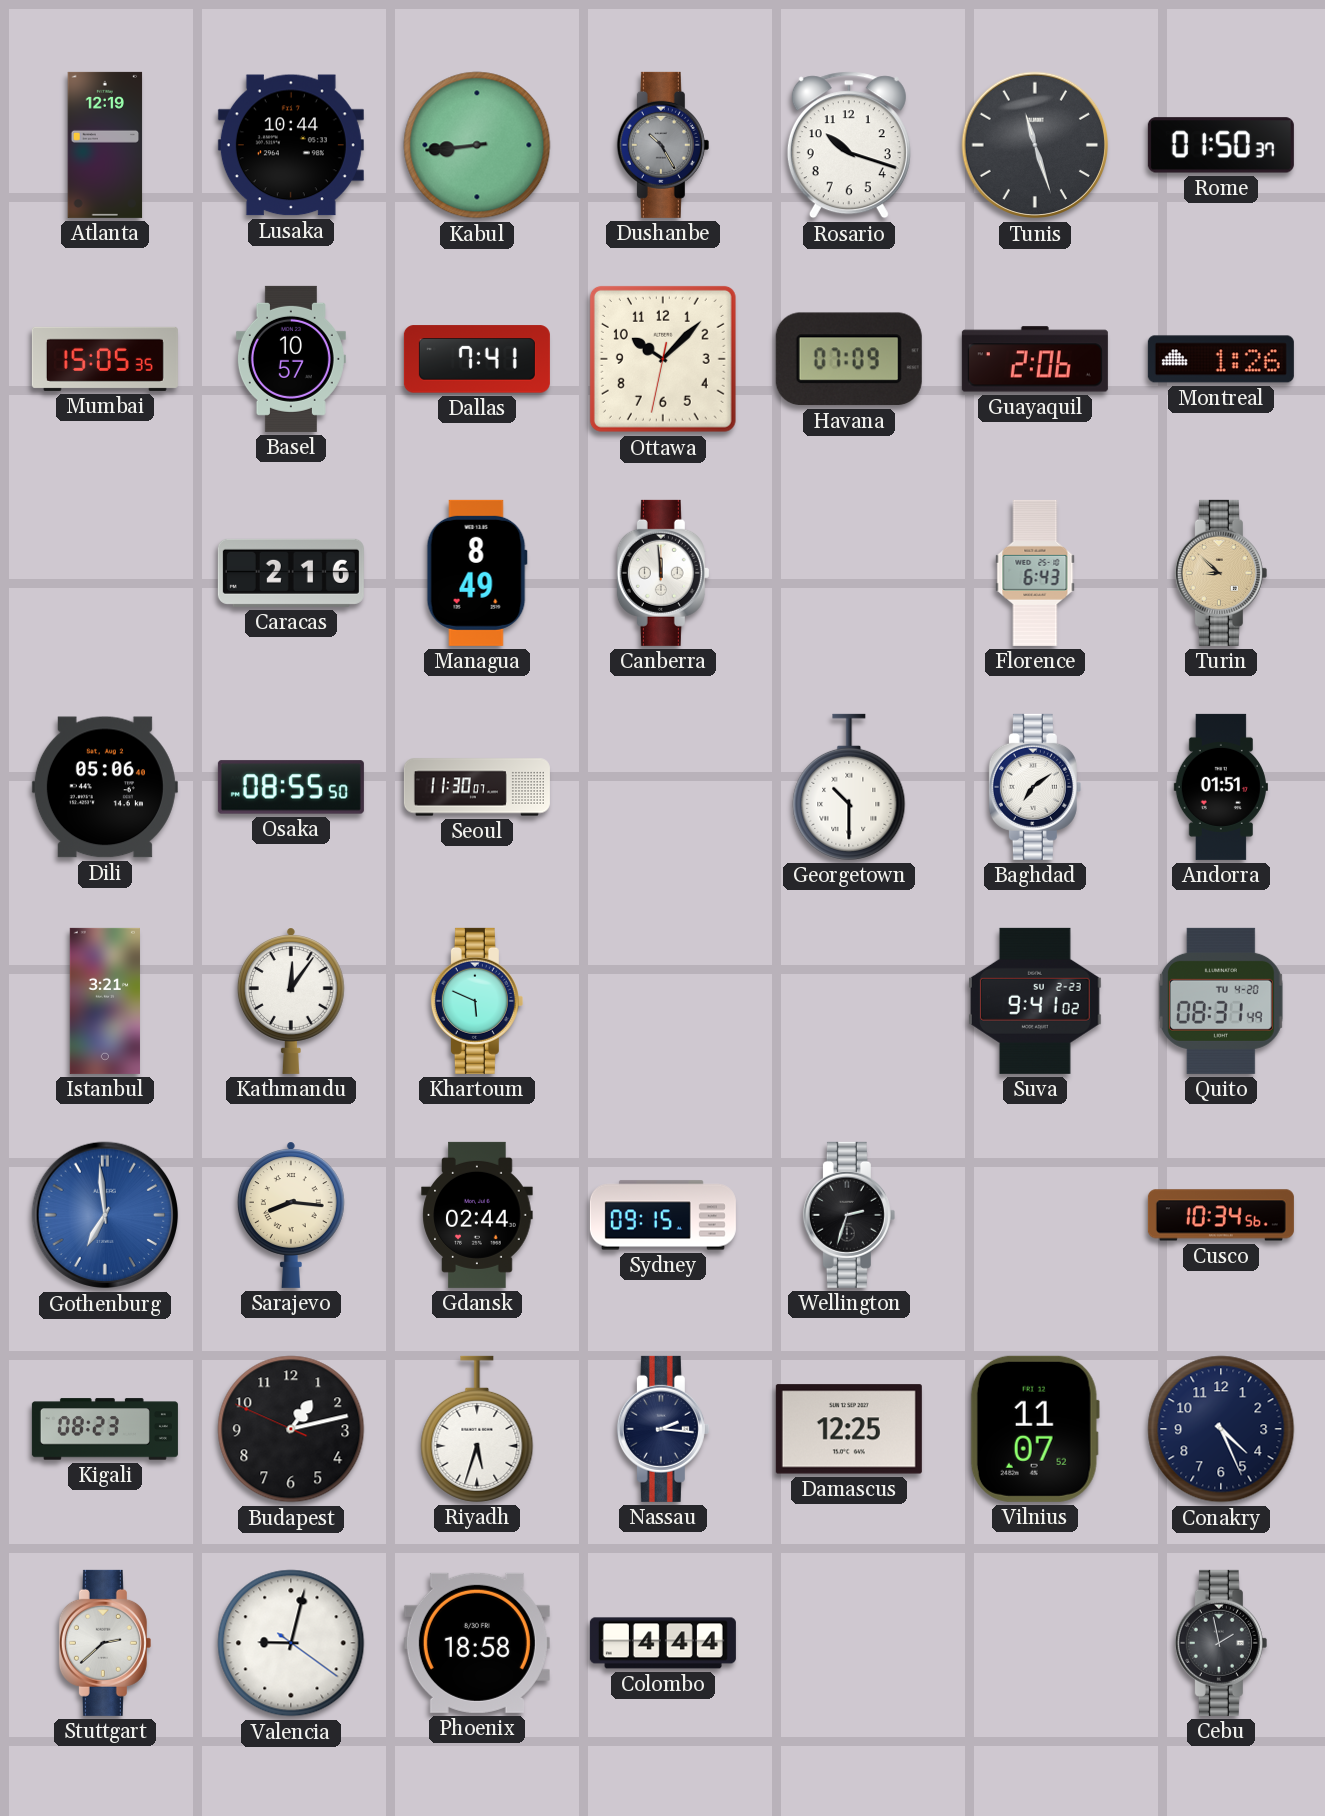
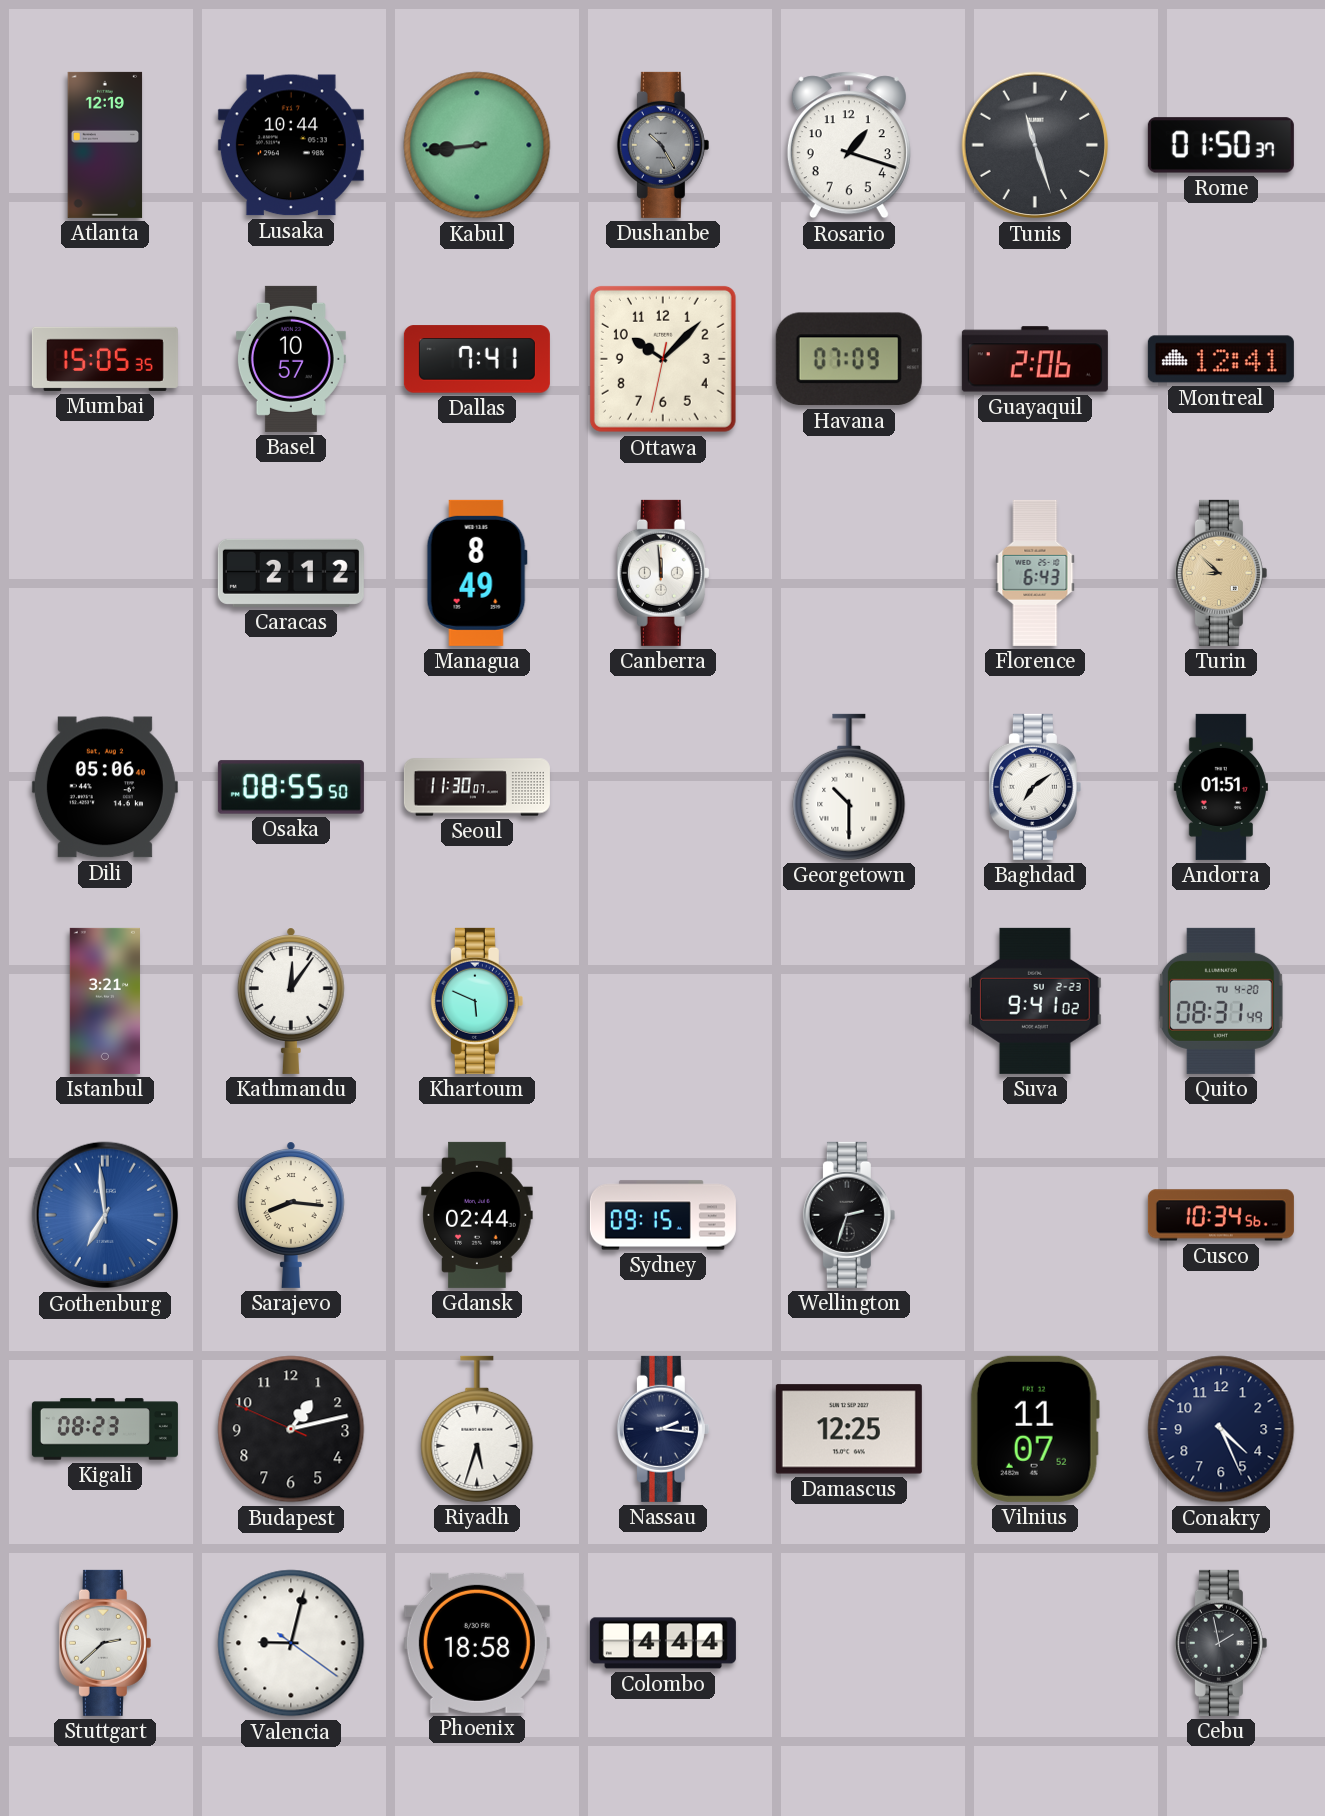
Rosario: 10:18 -> 1:18 (849, 145)
Montreal: 1:26 -> 12:41 (1221, 359)
Caracas: 2:16 -> 2:12 (291, 573)
